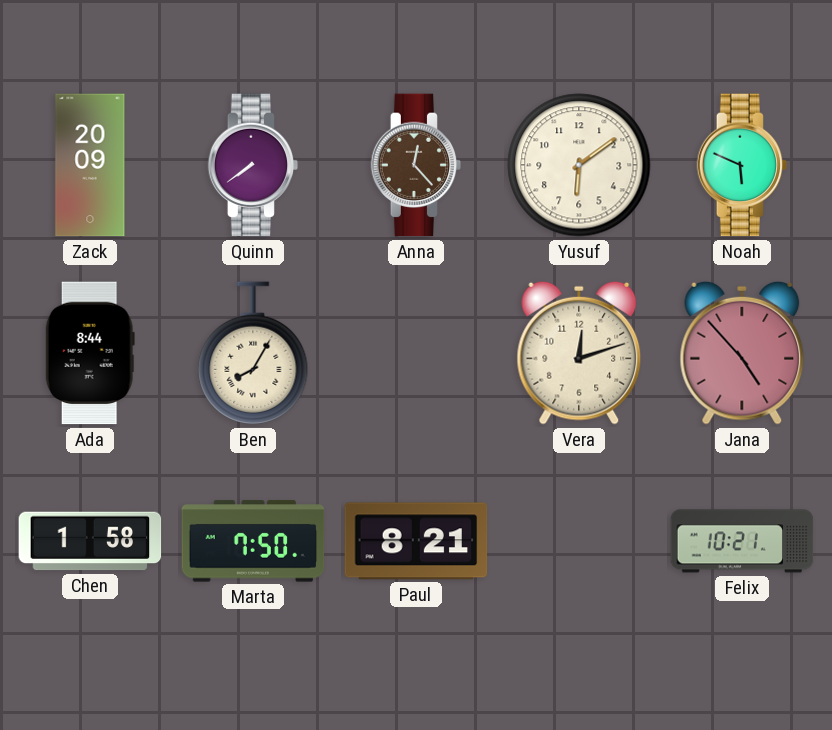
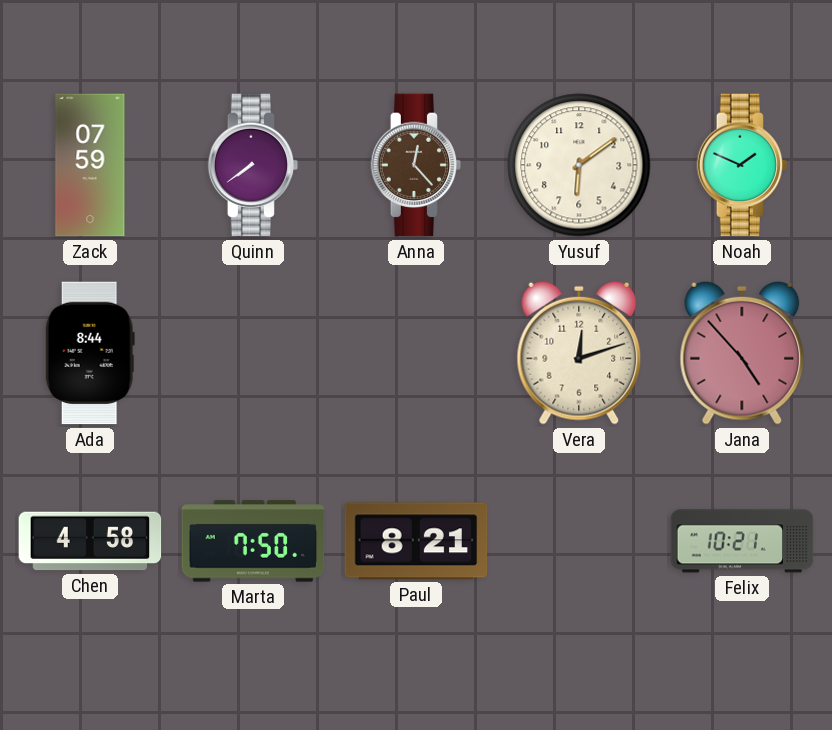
Zack: 20:09 -> 07:59 (90, 165)
Noah: 5:49 -> 1:49 (742, 165)
Ben: 8:05 -> none (253, 353)
Chen: 1:58 -> 4:58 (90, 541)
